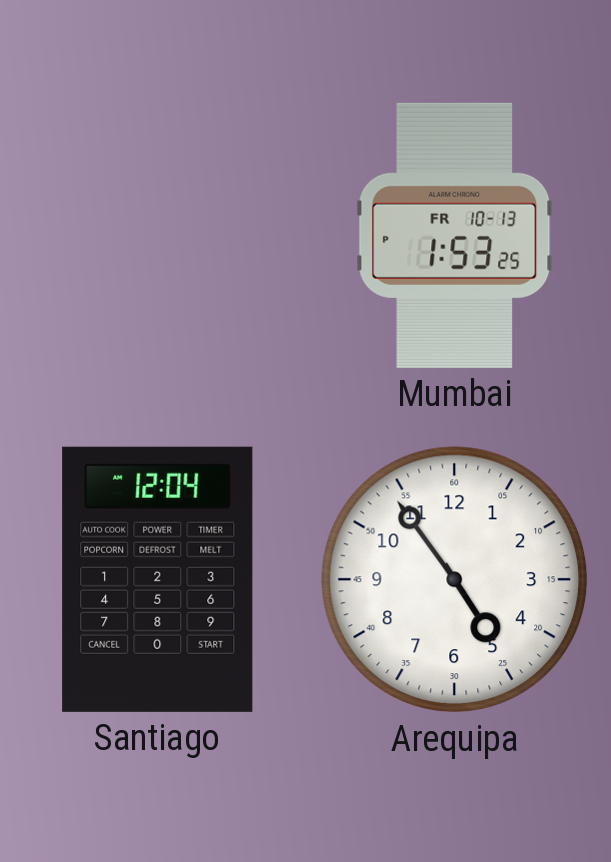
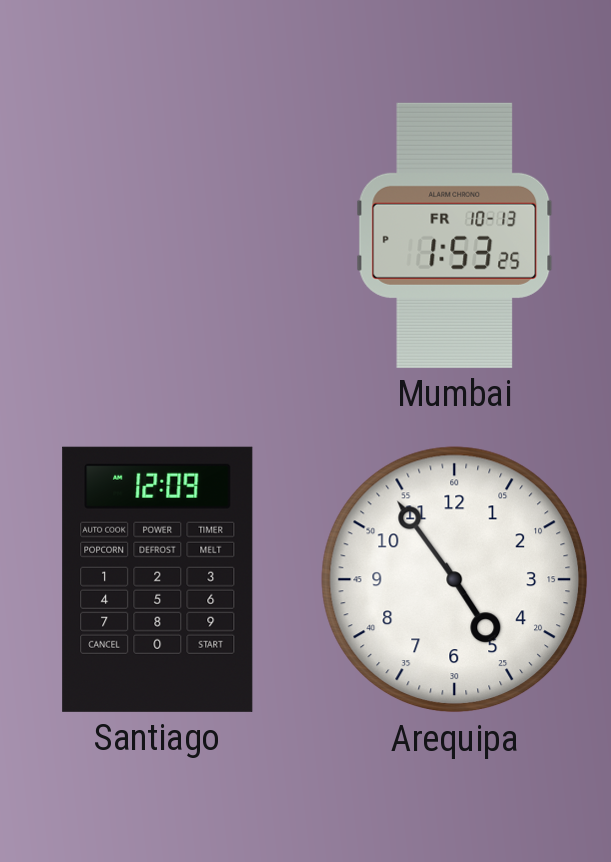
Santiago: 12:04 -> 12:09 (158, 579)
